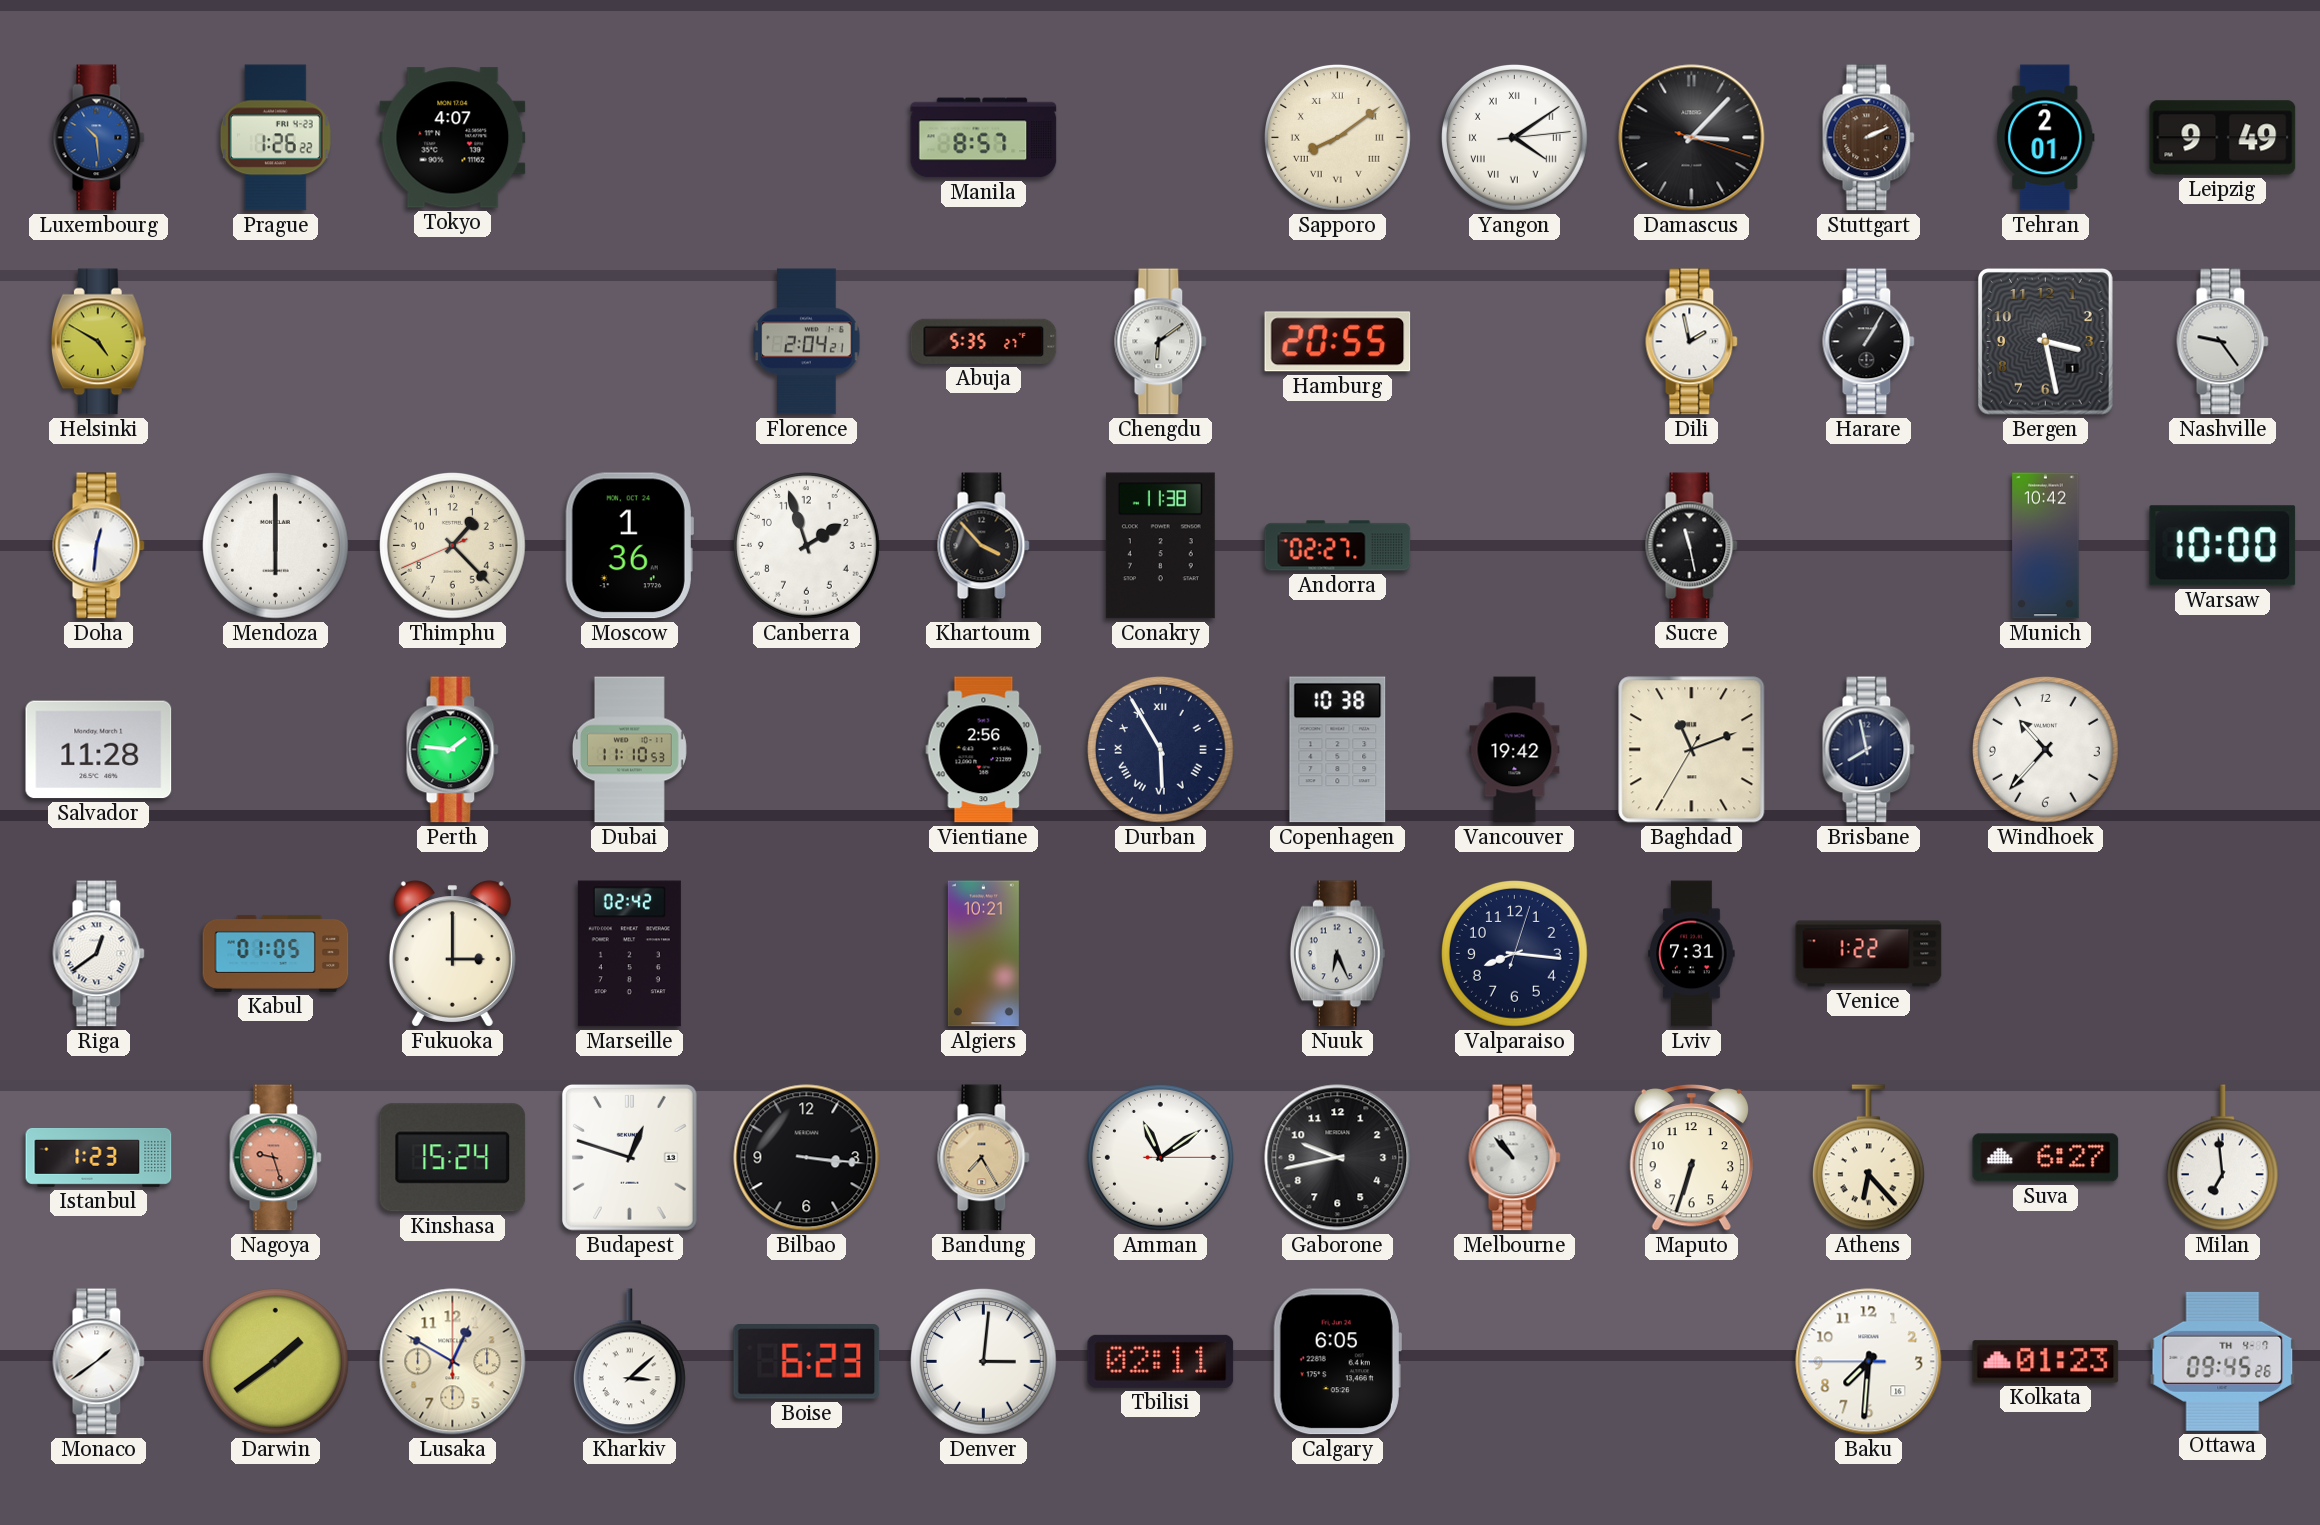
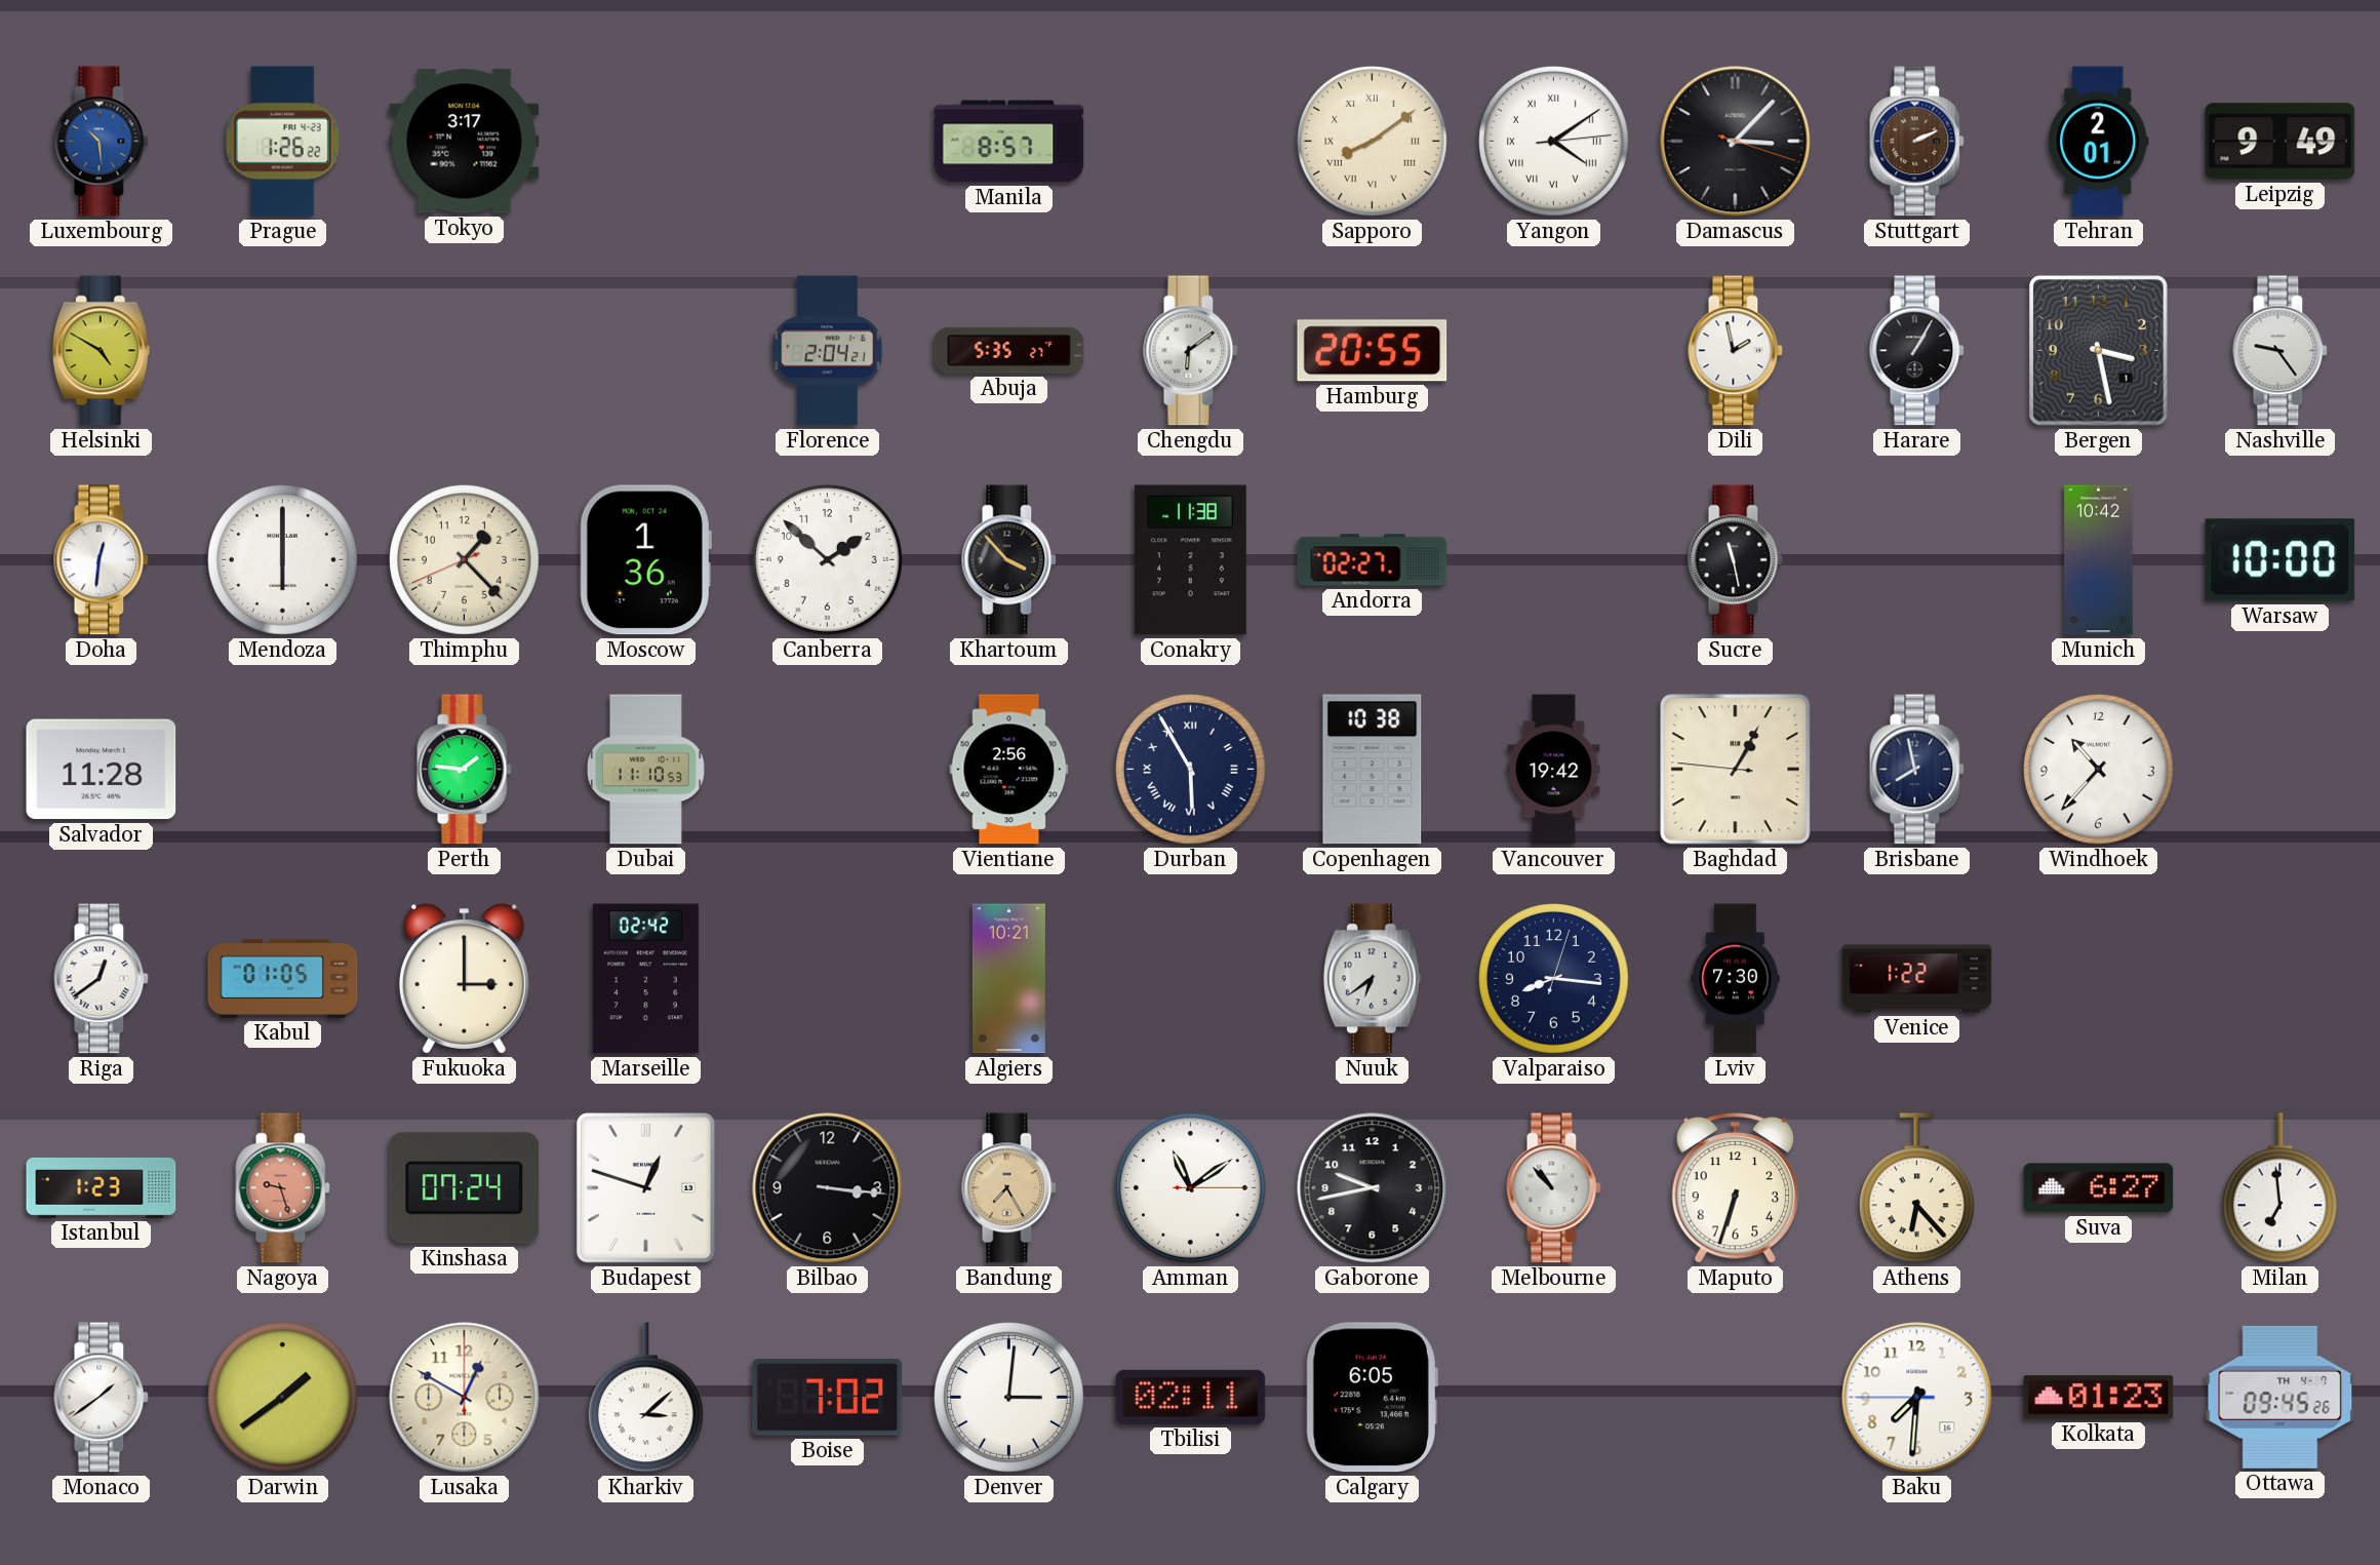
Tokyo: 4:07 -> 3:17 (465, 142)
Canberra: 1:57 -> 1:52 (828, 560)
Baghdad: 11:11 -> 1:04 (1736, 770)
Nuuk: 6:26 -> 6:39 (1372, 979)
Lviv: 7:31 -> 7:30 (1736, 979)
Kinshasa: 15:24 -> 07:24 (465, 1188)
Boise: 6:23 -> 7:02 (828, 1398)
